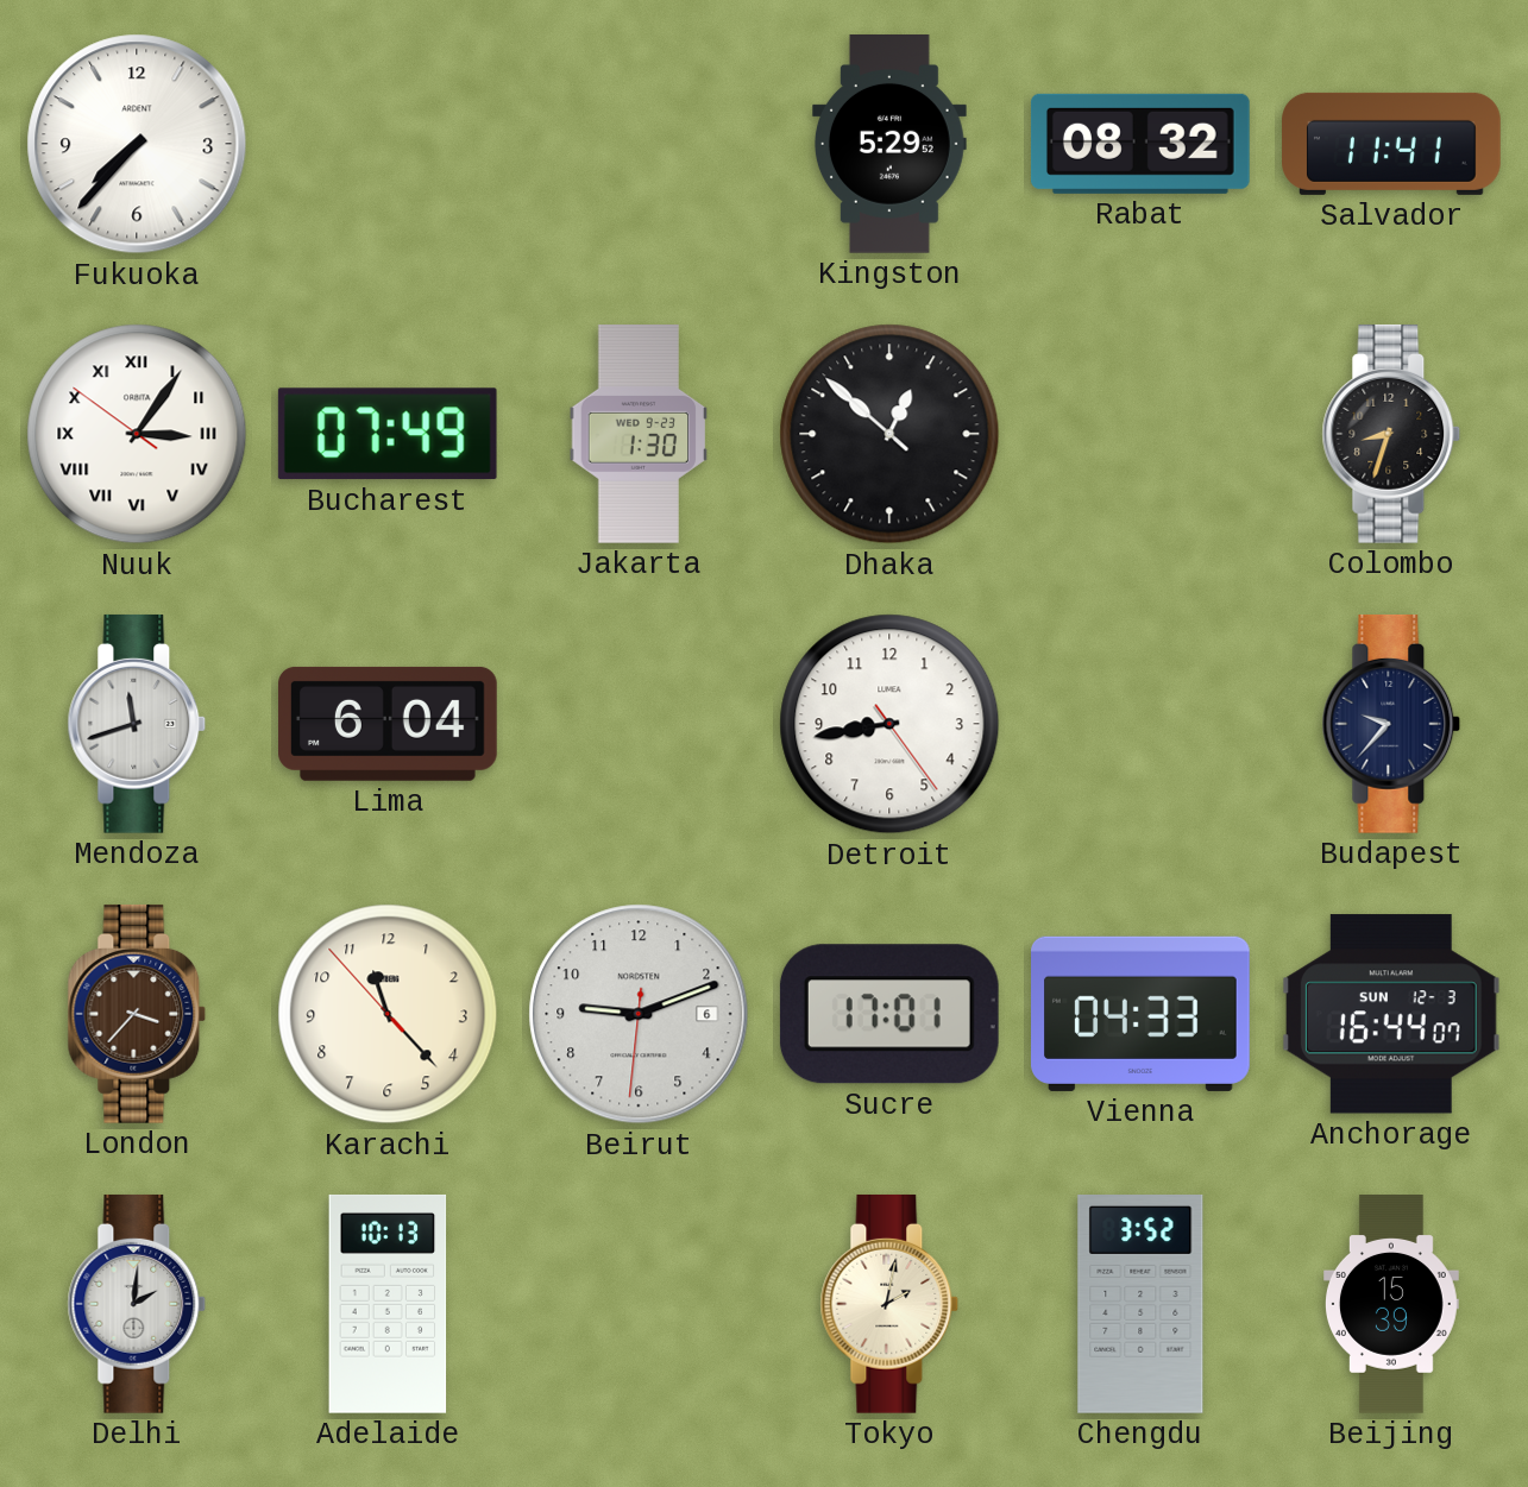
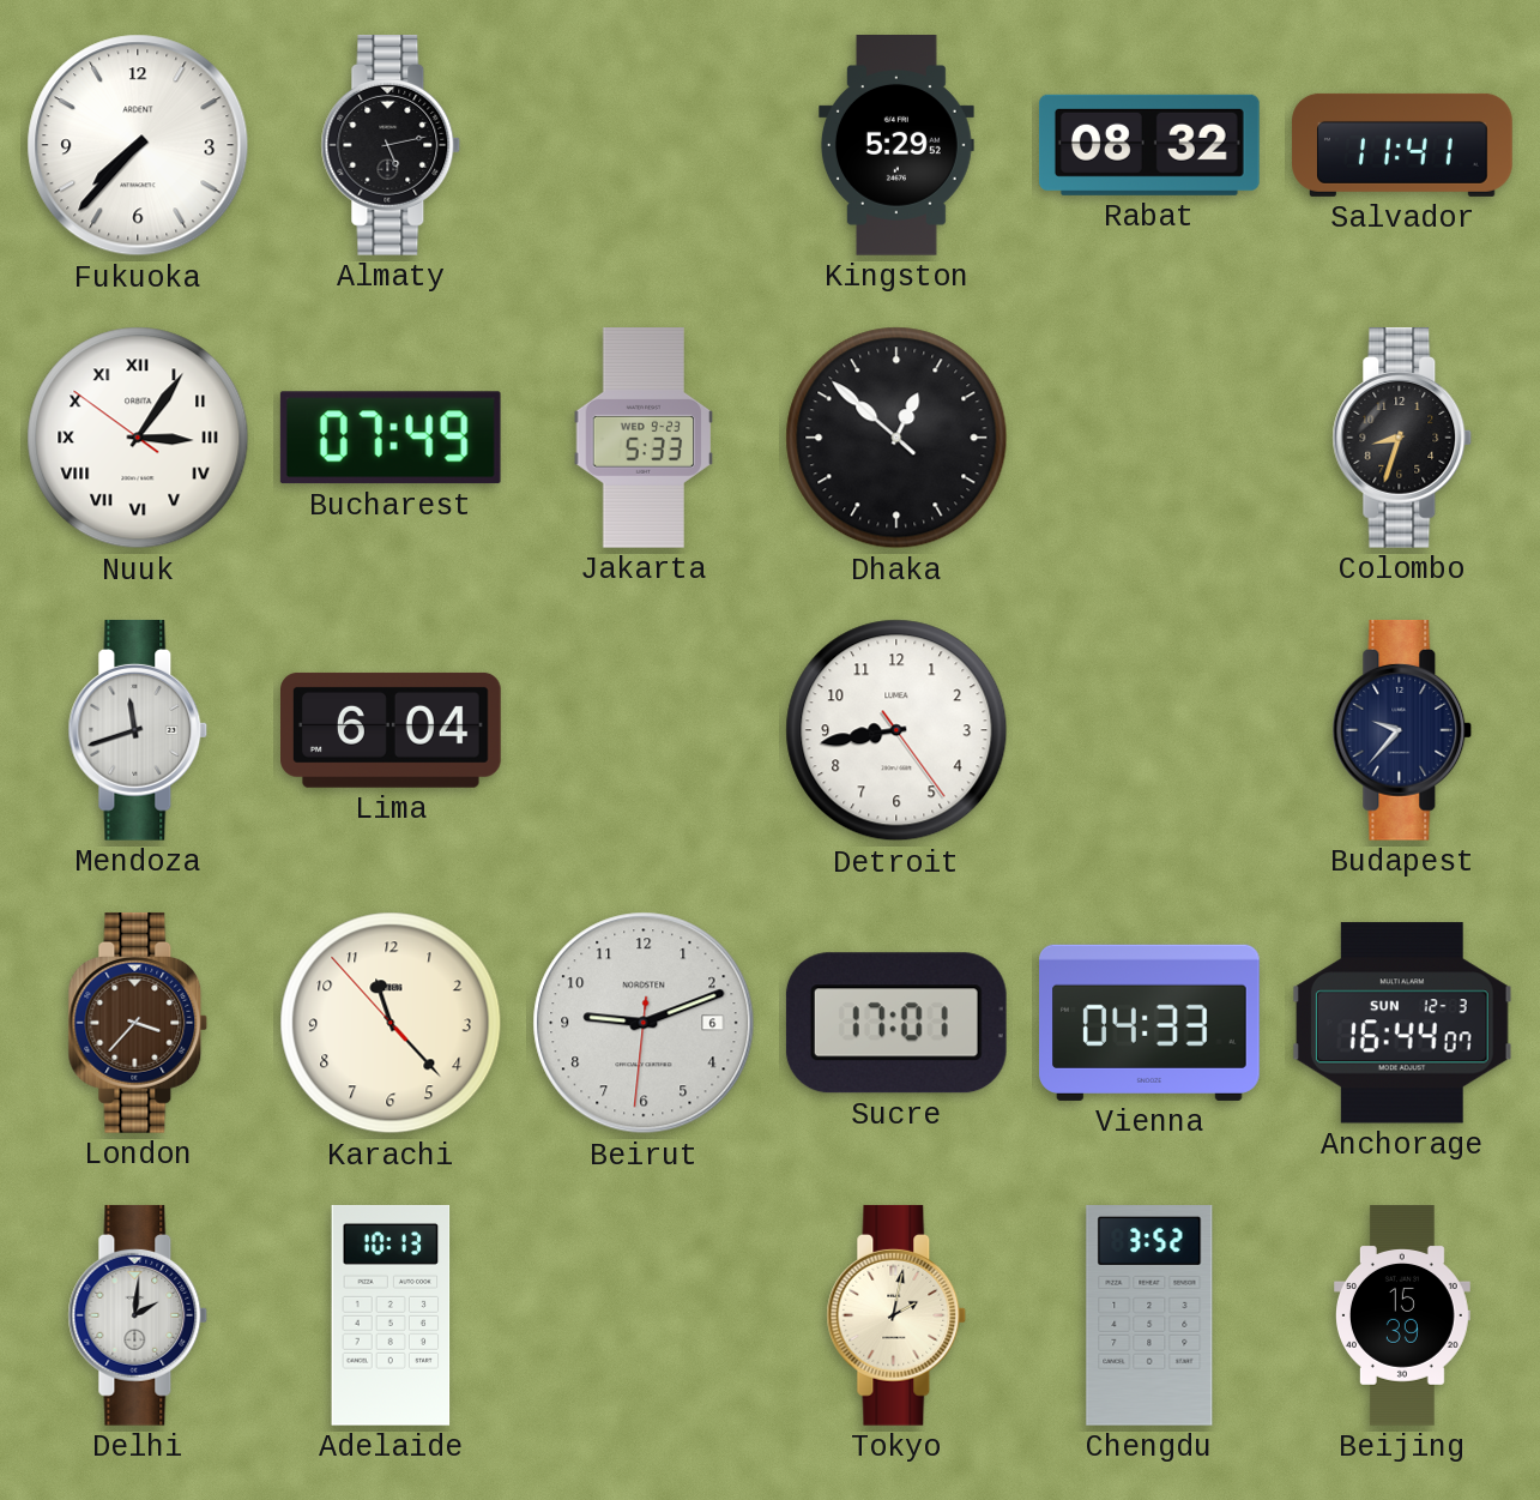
Almaty: none -> 5:13 (391, 145)
Jakarta: 1:30 -> 5:33 (644, 439)
